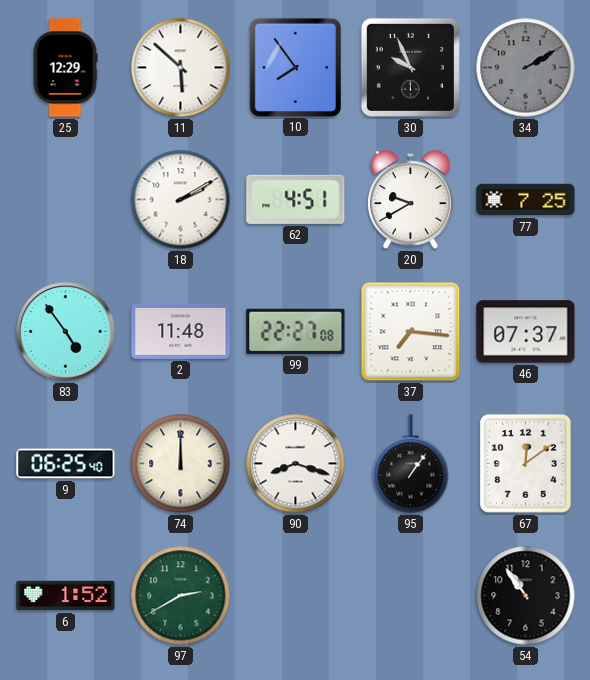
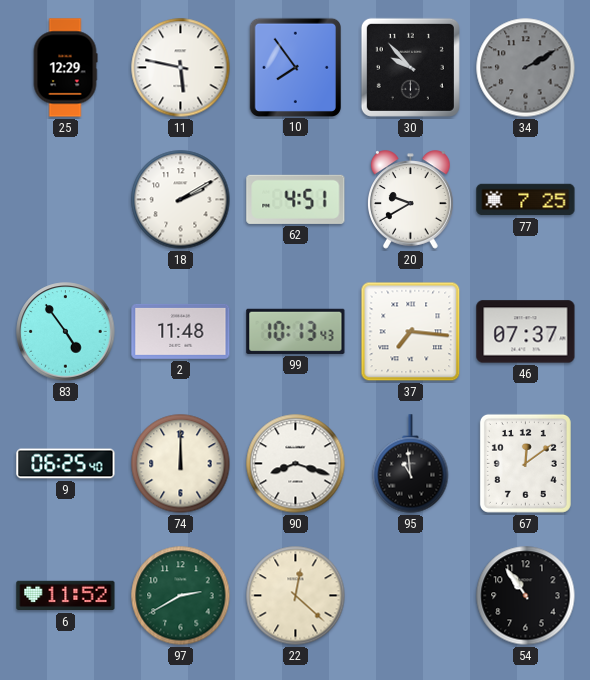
11: 5:52 -> 5:47 (181, 68)
30: 9:56 -> 9:53 (410, 67)
99: 22:27 -> 10:13 (296, 331)
95: 1:06 -> 10:59 (411, 464)
6: 1:52 -> 11:52 (66, 596)
22: none -> 12:22 (296, 596)
